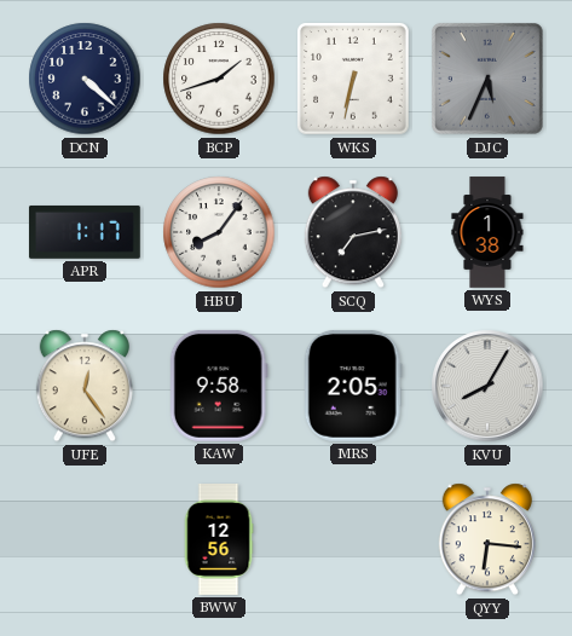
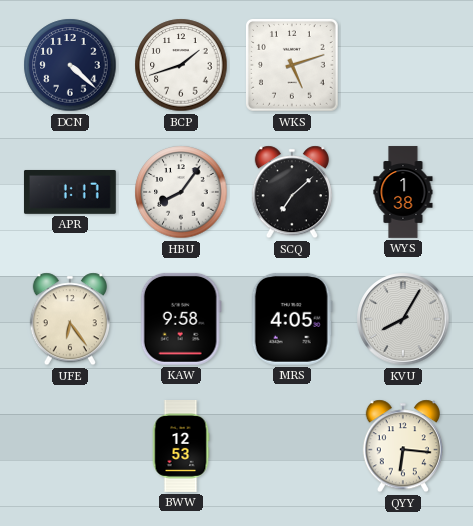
WKS: 6:32 -> 5:12 (293, 66)
DJC: 5:34 -> none (489, 80)
SCQ: 7:13 -> 7:08 (292, 192)
UFE: 12:24 -> 6:24 (70, 319)
MRS: 2:05 -> 4:05 (292, 319)
BWW: 12:56 -> 12:53 (181, 447)
